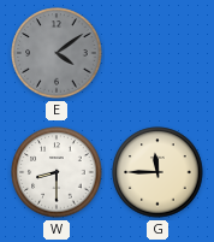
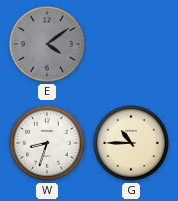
W: 8:30 -> 8:33 (47, 143)
G: 11:45 -> 10:45 (131, 143)
